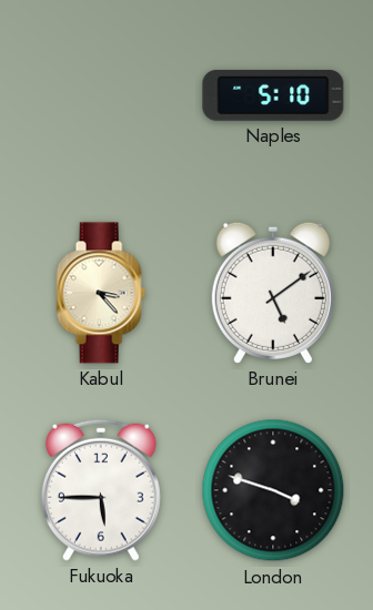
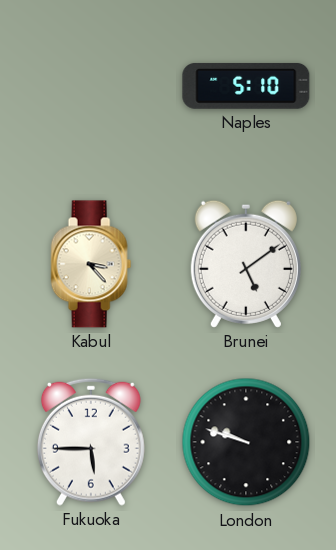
London: 3:48 -> 9:48 (246, 442)
